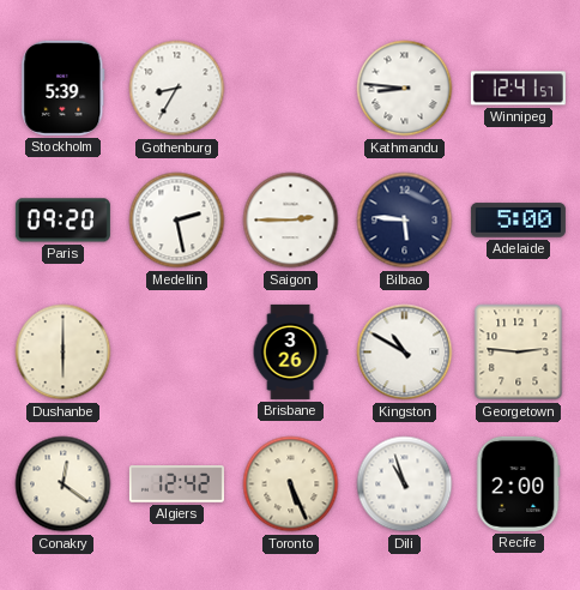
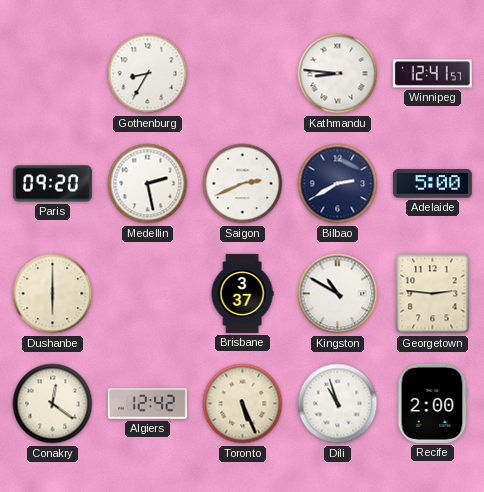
Stockholm: 5:39 -> none (64, 88)
Saigon: 2:45 -> 2:41 (243, 184)
Bilbao: 5:46 -> 2:40 (338, 184)
Brisbane: 3:26 -> 3:37 (242, 293)
